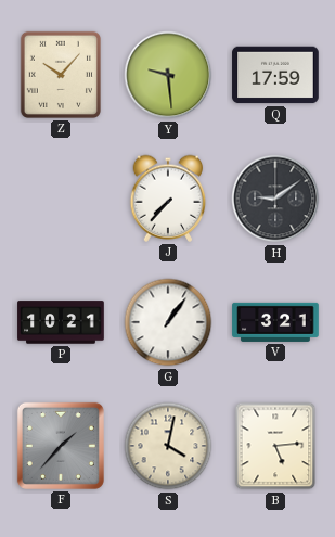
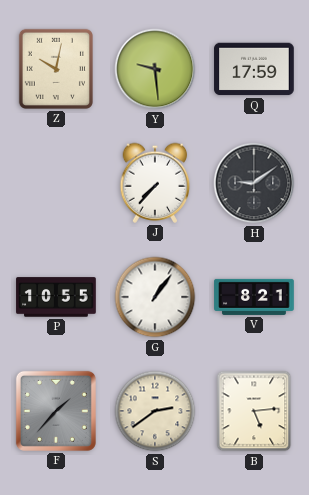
Z: 10:07 -> 10:02 (56, 69)
P: 10:21 -> 10:55 (56, 297)
V: 3:21 -> 8:21 (254, 297)
S: 4:02 -> 2:39 (155, 411)
